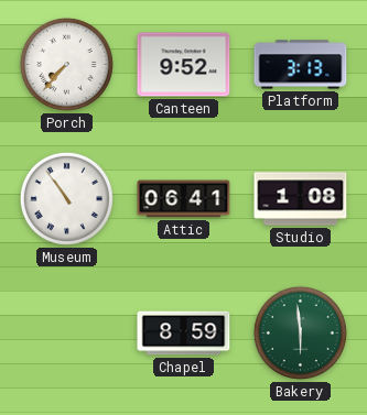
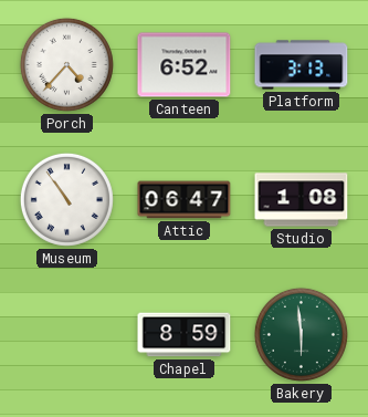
Porch: 7:37 -> 4:37 (66, 64)
Canteen: 9:52 -> 6:52 (185, 65)
Attic: 06:41 -> 06:47 (185, 200)
